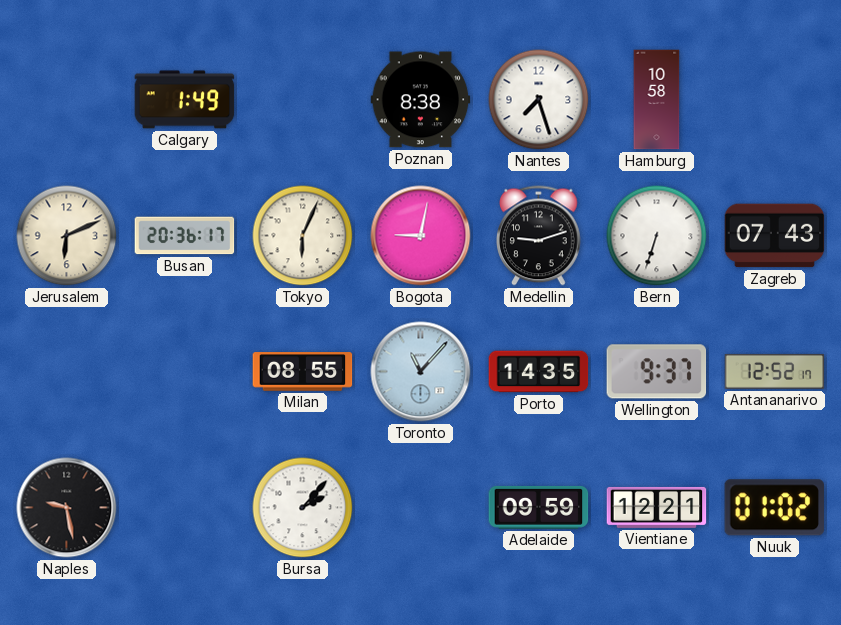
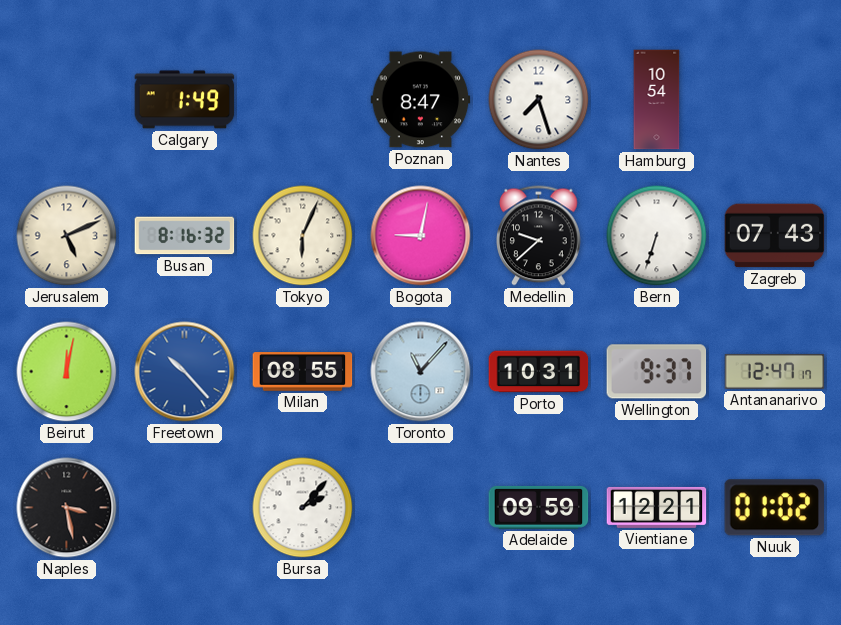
Poznan: 8:38 -> 8:47 (421, 100)
Hamburg: 10:58 -> 10:54 (657, 100)
Jerusalem: 6:11 -> 5:11 (67, 236)
Busan: 20:36 -> 8:16 (185, 236)
Medellin: 9:12 -> 9:38 (539, 236)
Beirut: none -> 12:02 (67, 372)
Freetown: none -> 10:23 (185, 372)
Porto: 14:35 -> 10:31 (539, 372)
Antananarivo: 12:52 -> 12:47 (775, 371)
Naples: 9:28 -> 3:28 (67, 508)
